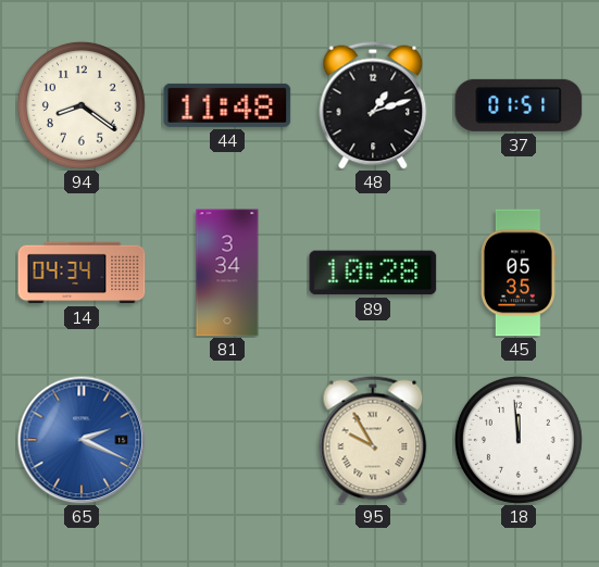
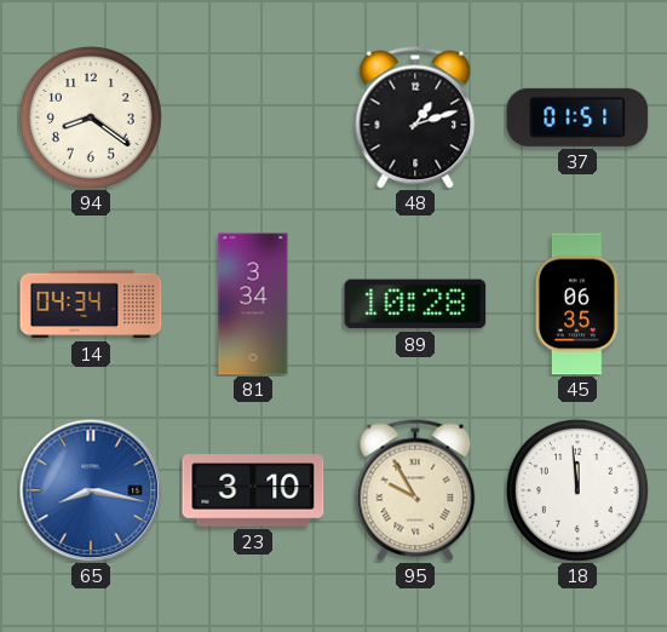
44: 11:48 -> none (227, 105)
45: 05:35 -> 06:35 (577, 304)
65: 2:19 -> 8:17 (91, 490)
23: none -> 3:10 (253, 490)
